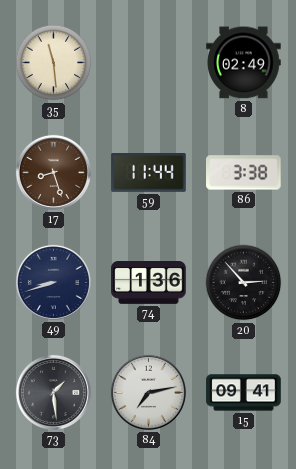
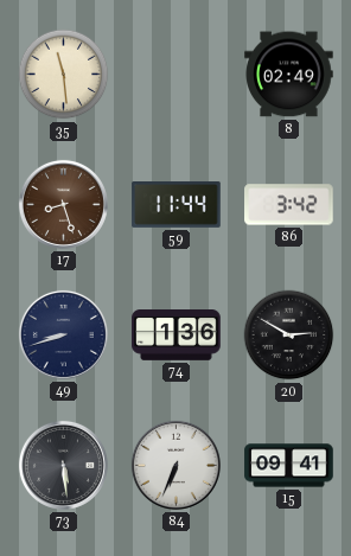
86: 3:38 -> 3:42 (289, 205)
20: 2:53 -> 2:50 (289, 335)
73: 1:29 -> 5:29 (63, 465)
84: 7:13 -> 6:34 (175, 465)
